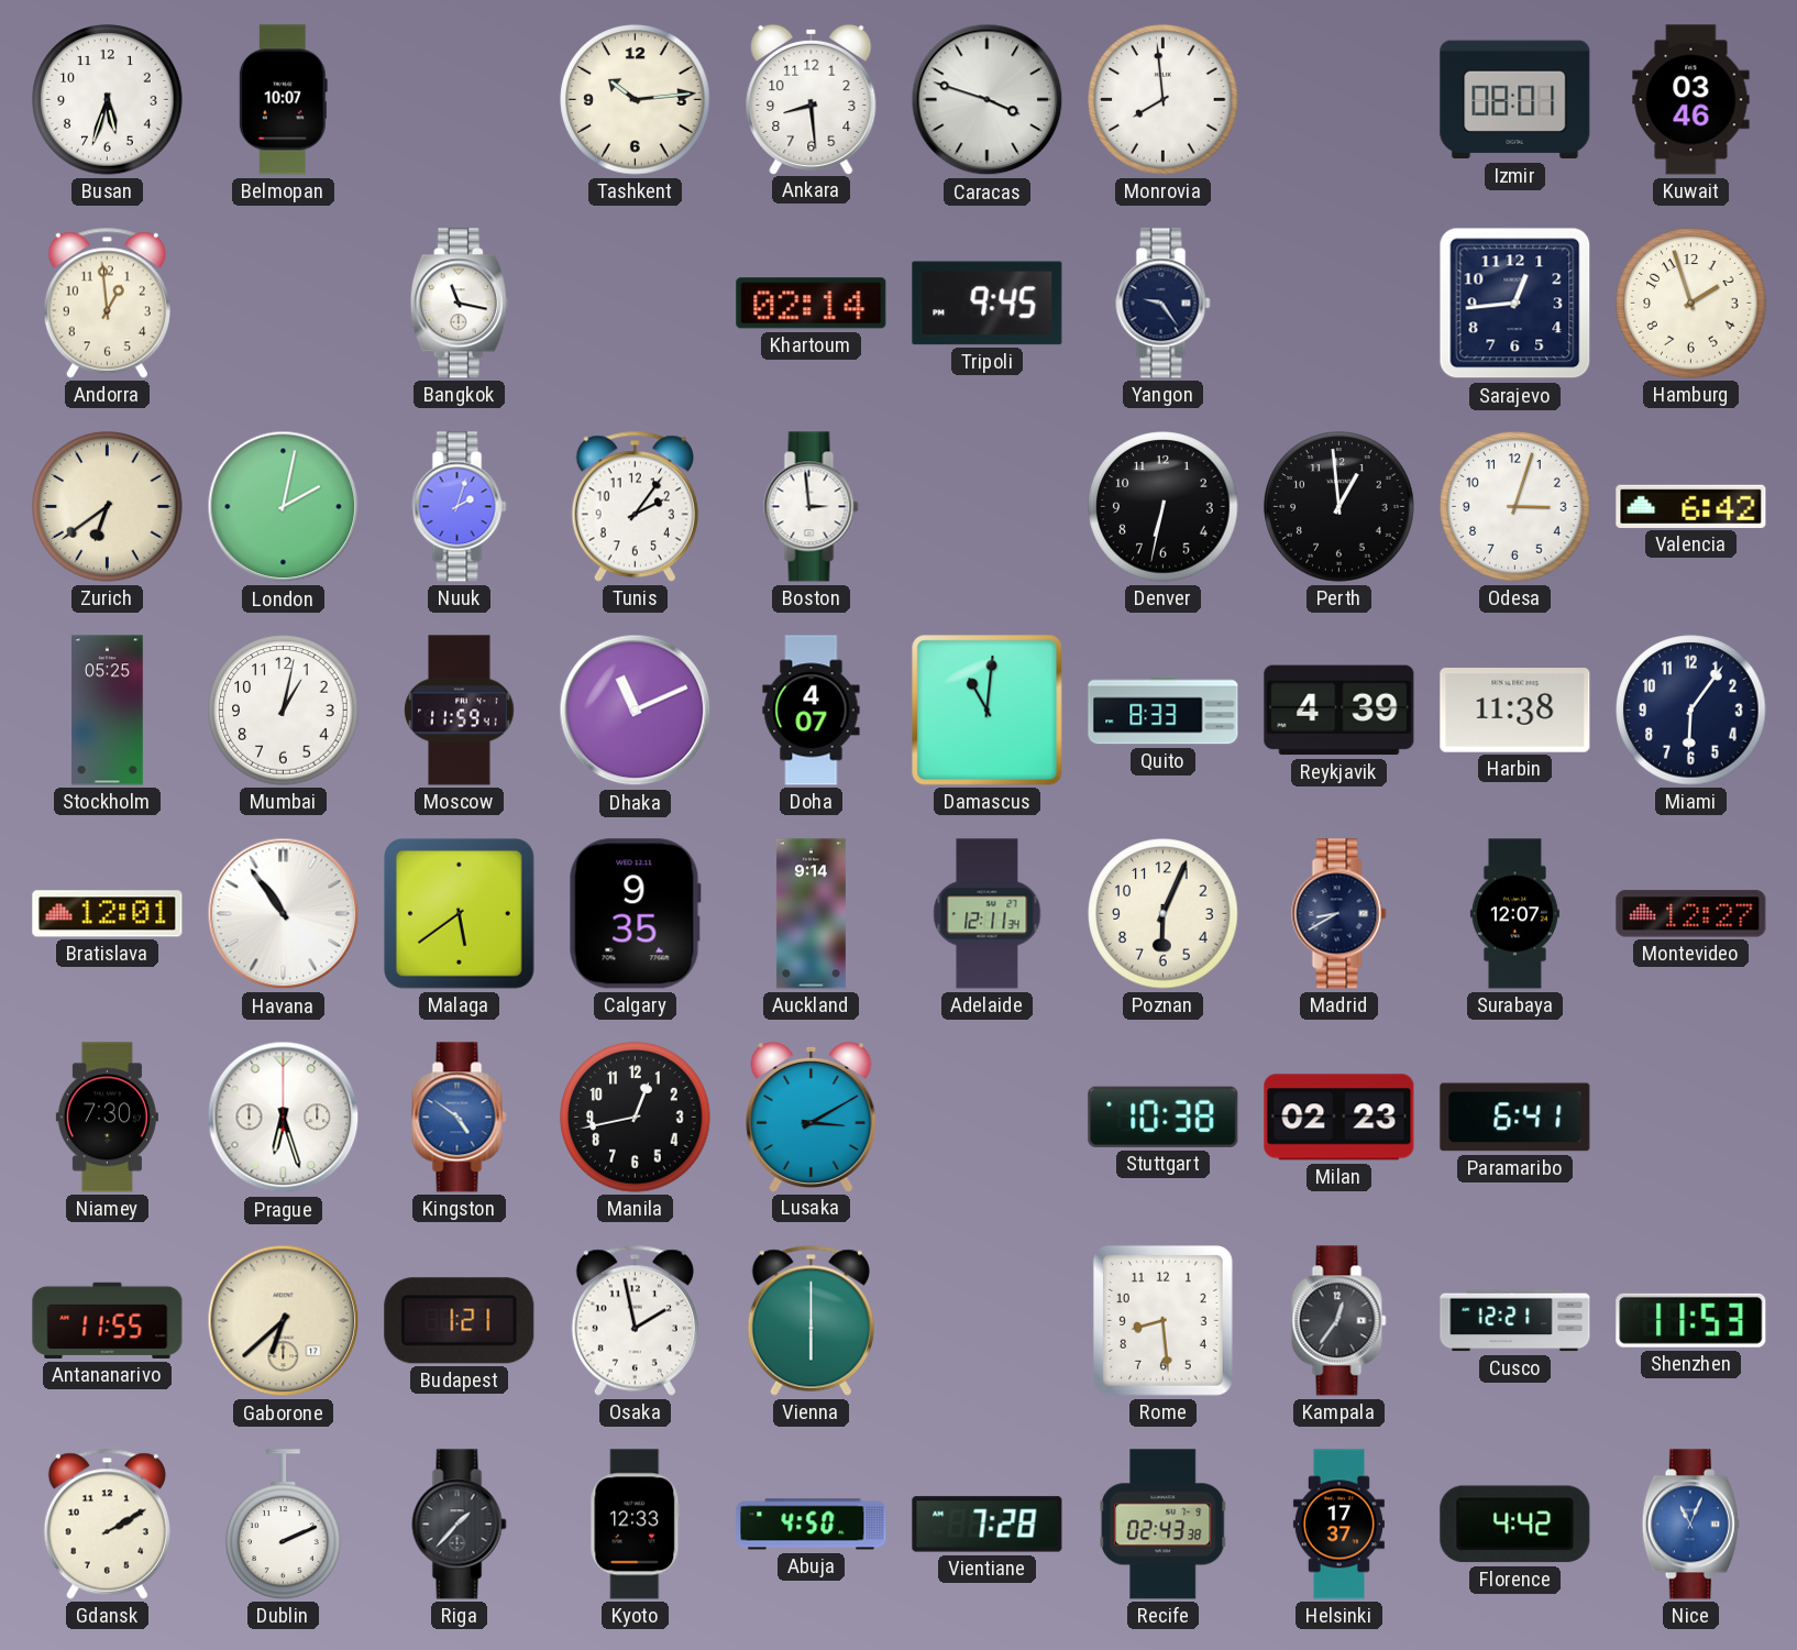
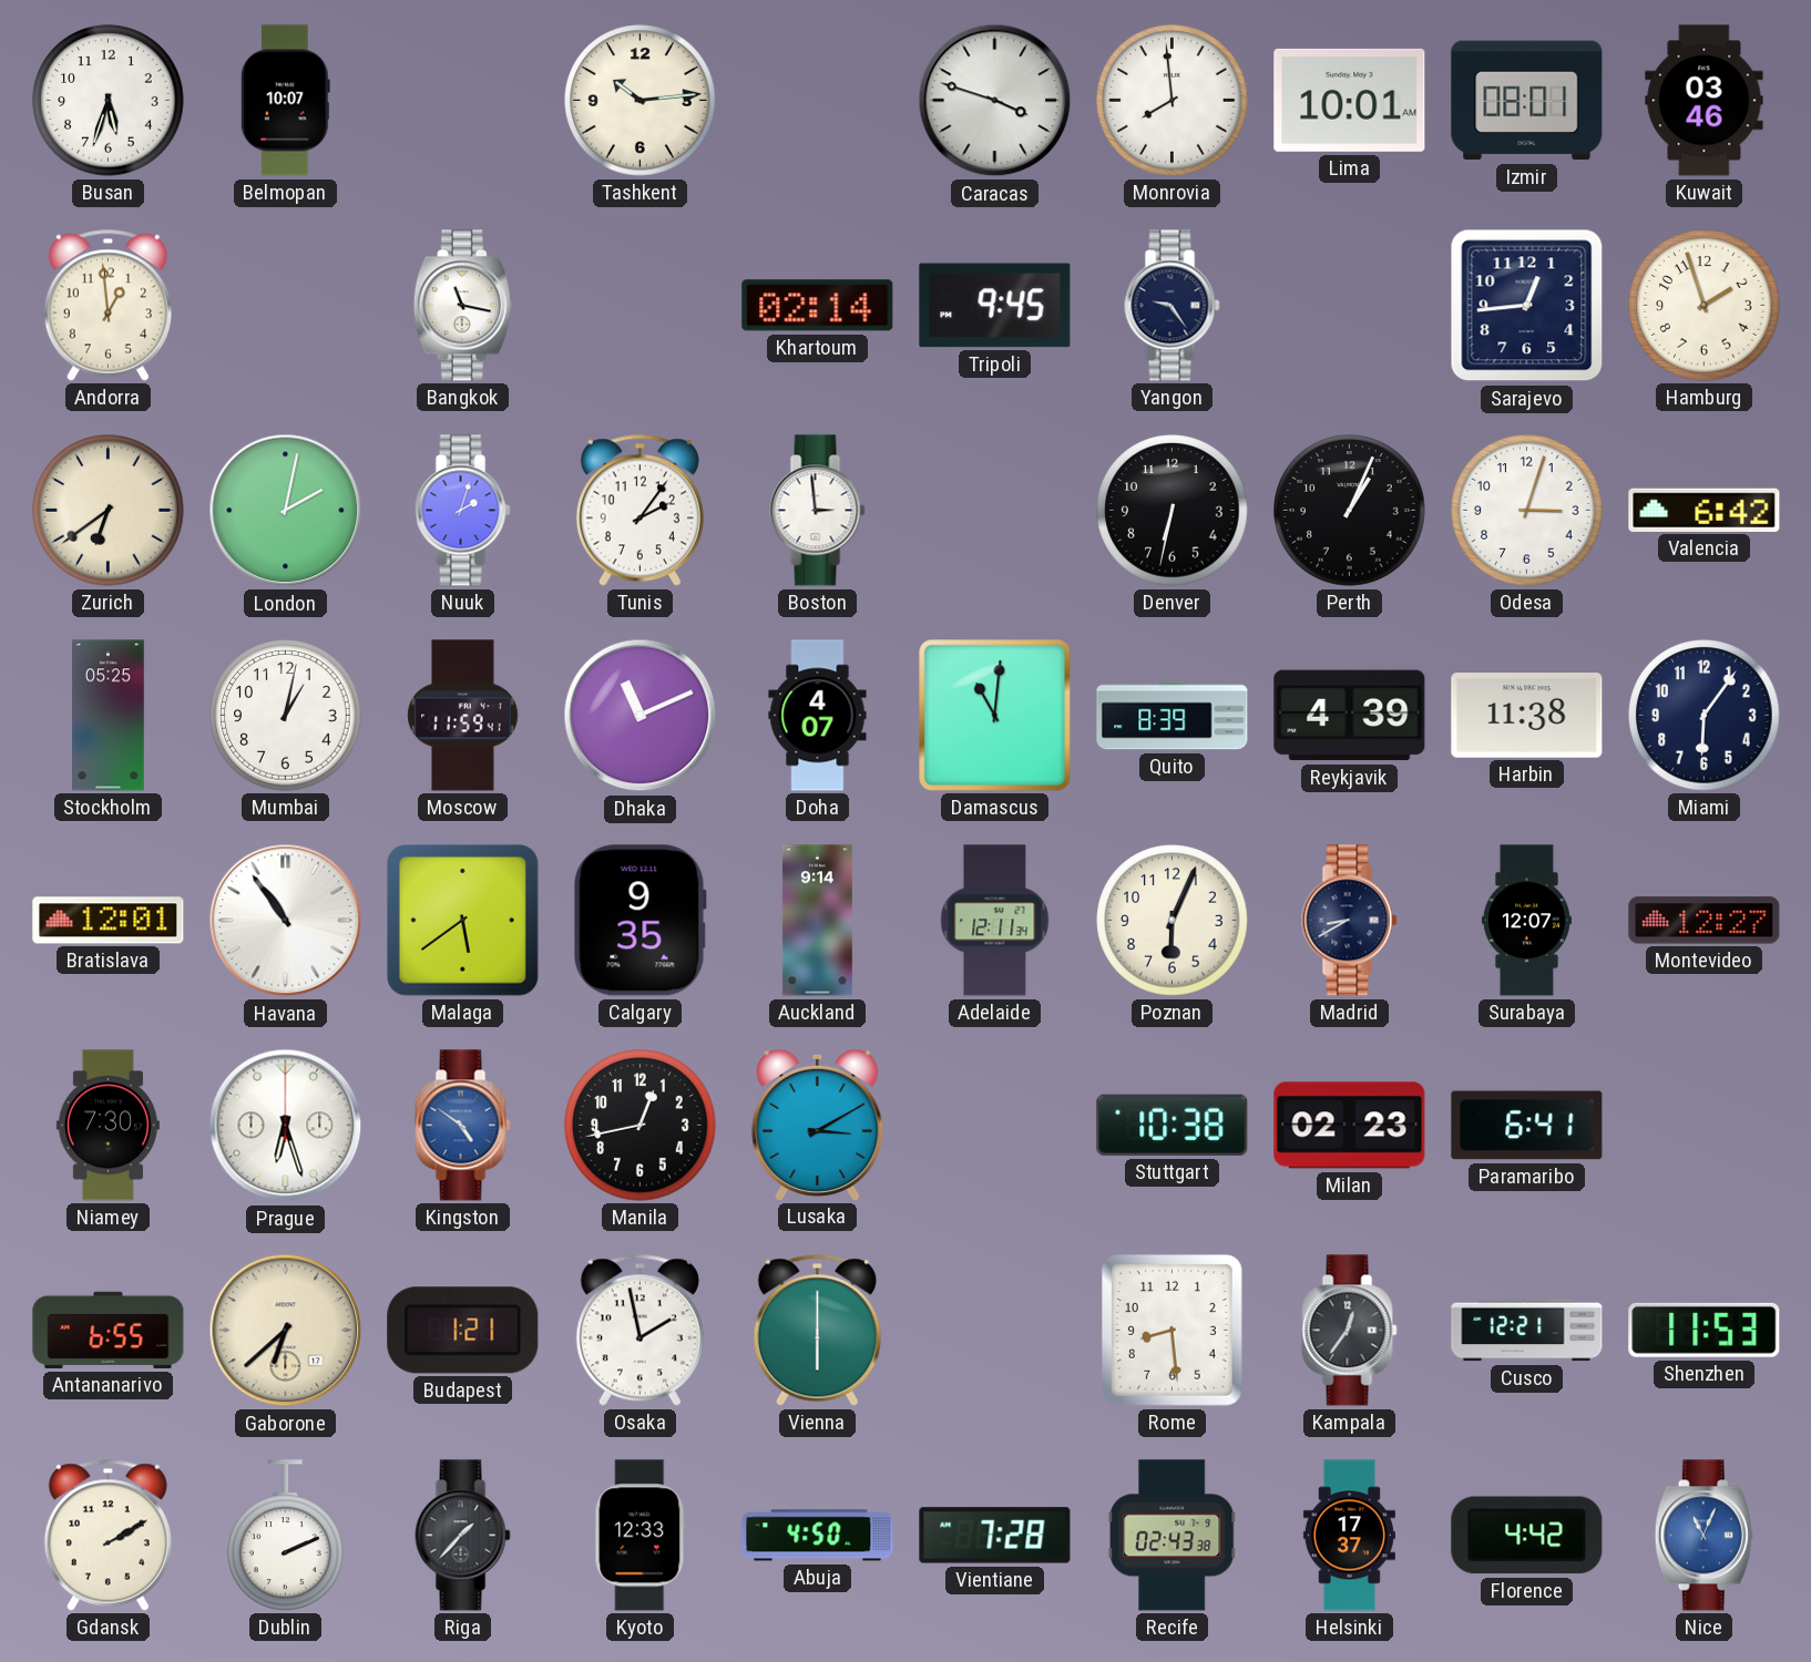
Ankara: 8:29 -> none (812, 99)
Lima: none -> 10:01 (1350, 100)
Perth: 12:59 -> 1:04 (1350, 511)
Quito: 8:33 -> 8:39 (1173, 716)
Antananarivo: 11:55 -> 6:55 (109, 1330)
